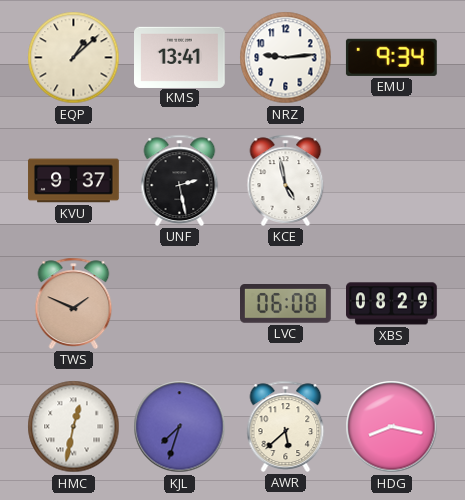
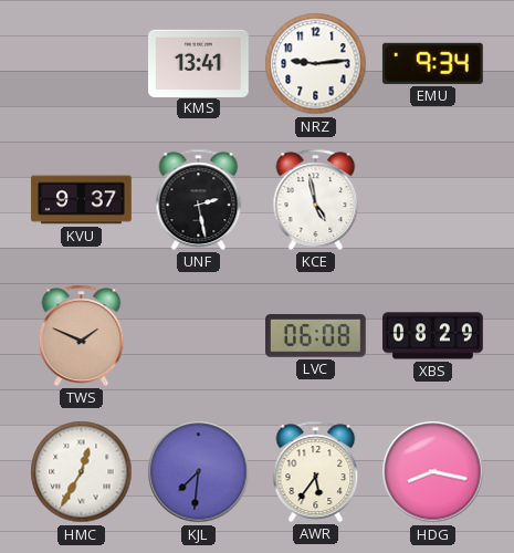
EQP: 1:08 -> none (74, 58)
HMC: 12:32 -> 12:35 (82, 472)
KJL: 7:33 -> 7:31 (199, 472)
AWR: 5:38 -> 5:36 (316, 471)
